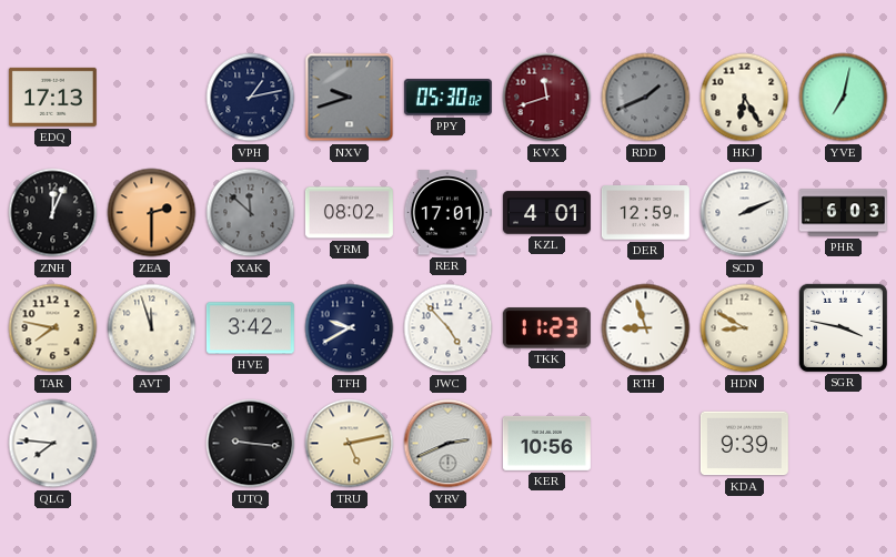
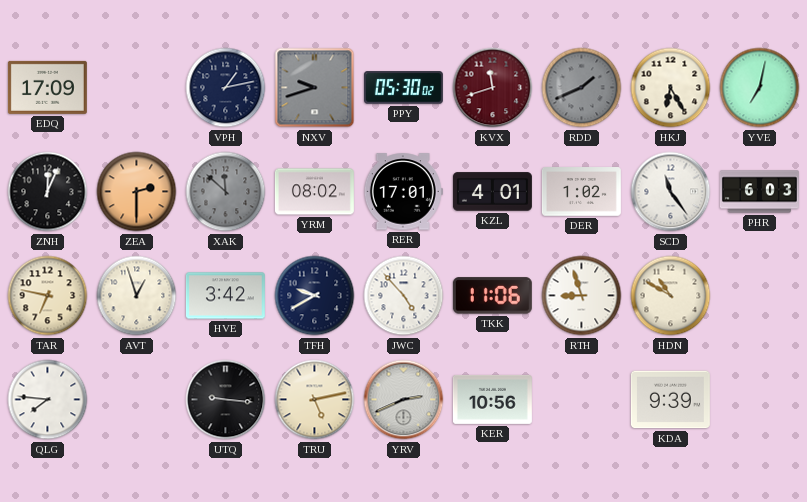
EDQ: 17:13 -> 17:09 (47, 87)
DER: 12:59 -> 1:02 (581, 192)
SCD: 2:11 -> 11:24 (671, 192)
TAR: 7:47 -> 6:47 (48, 296)
AVT: 11:57 -> 12:57 (137, 296)
TKK: 11:23 -> 11:06 (492, 296)
HDN: 8:50 -> 10:50 (671, 296)
SGR: 3:47 -> none (843, 327)
